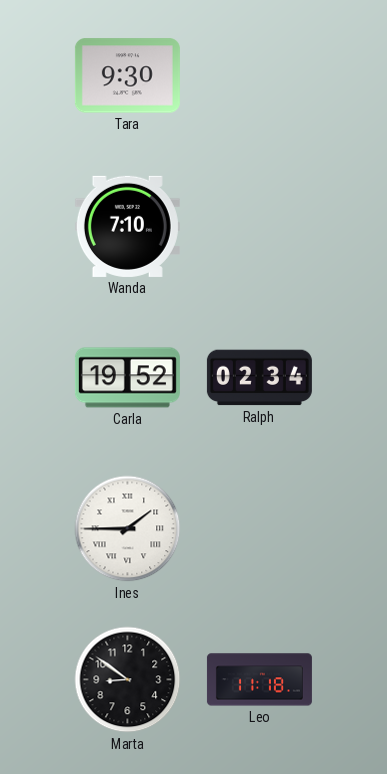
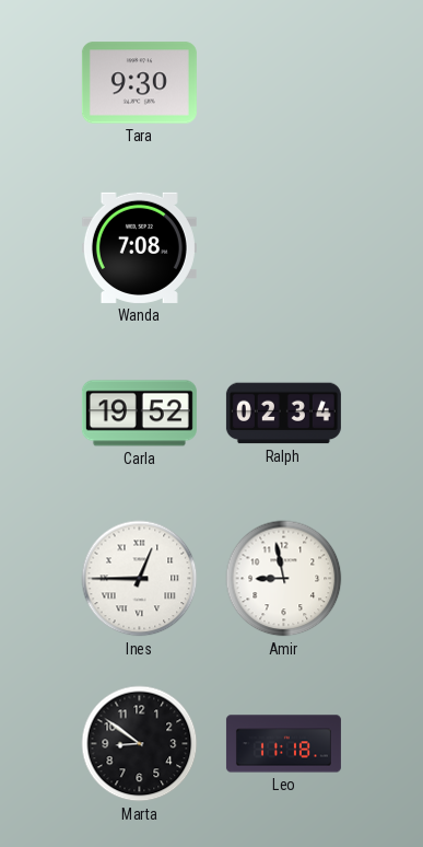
Wanda: 7:10 -> 7:08 (139, 247)
Ines: 1:45 -> 12:45 (140, 579)
Amir: none -> 8:58 (284, 579)
